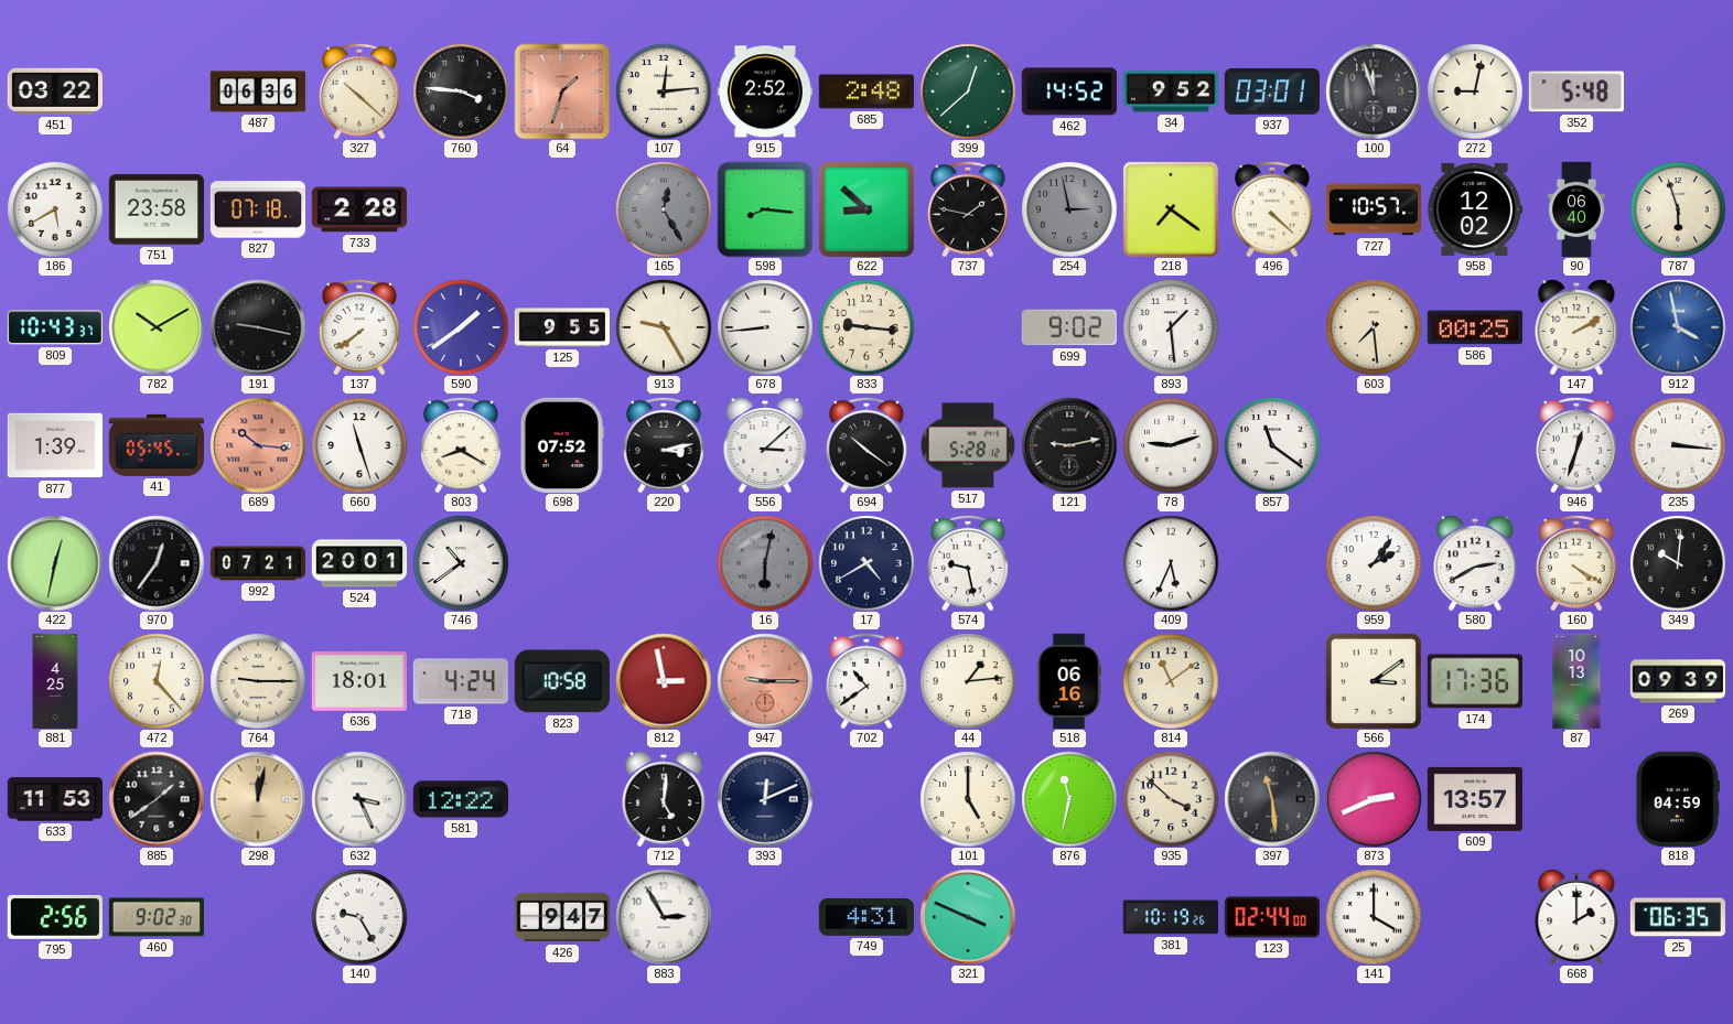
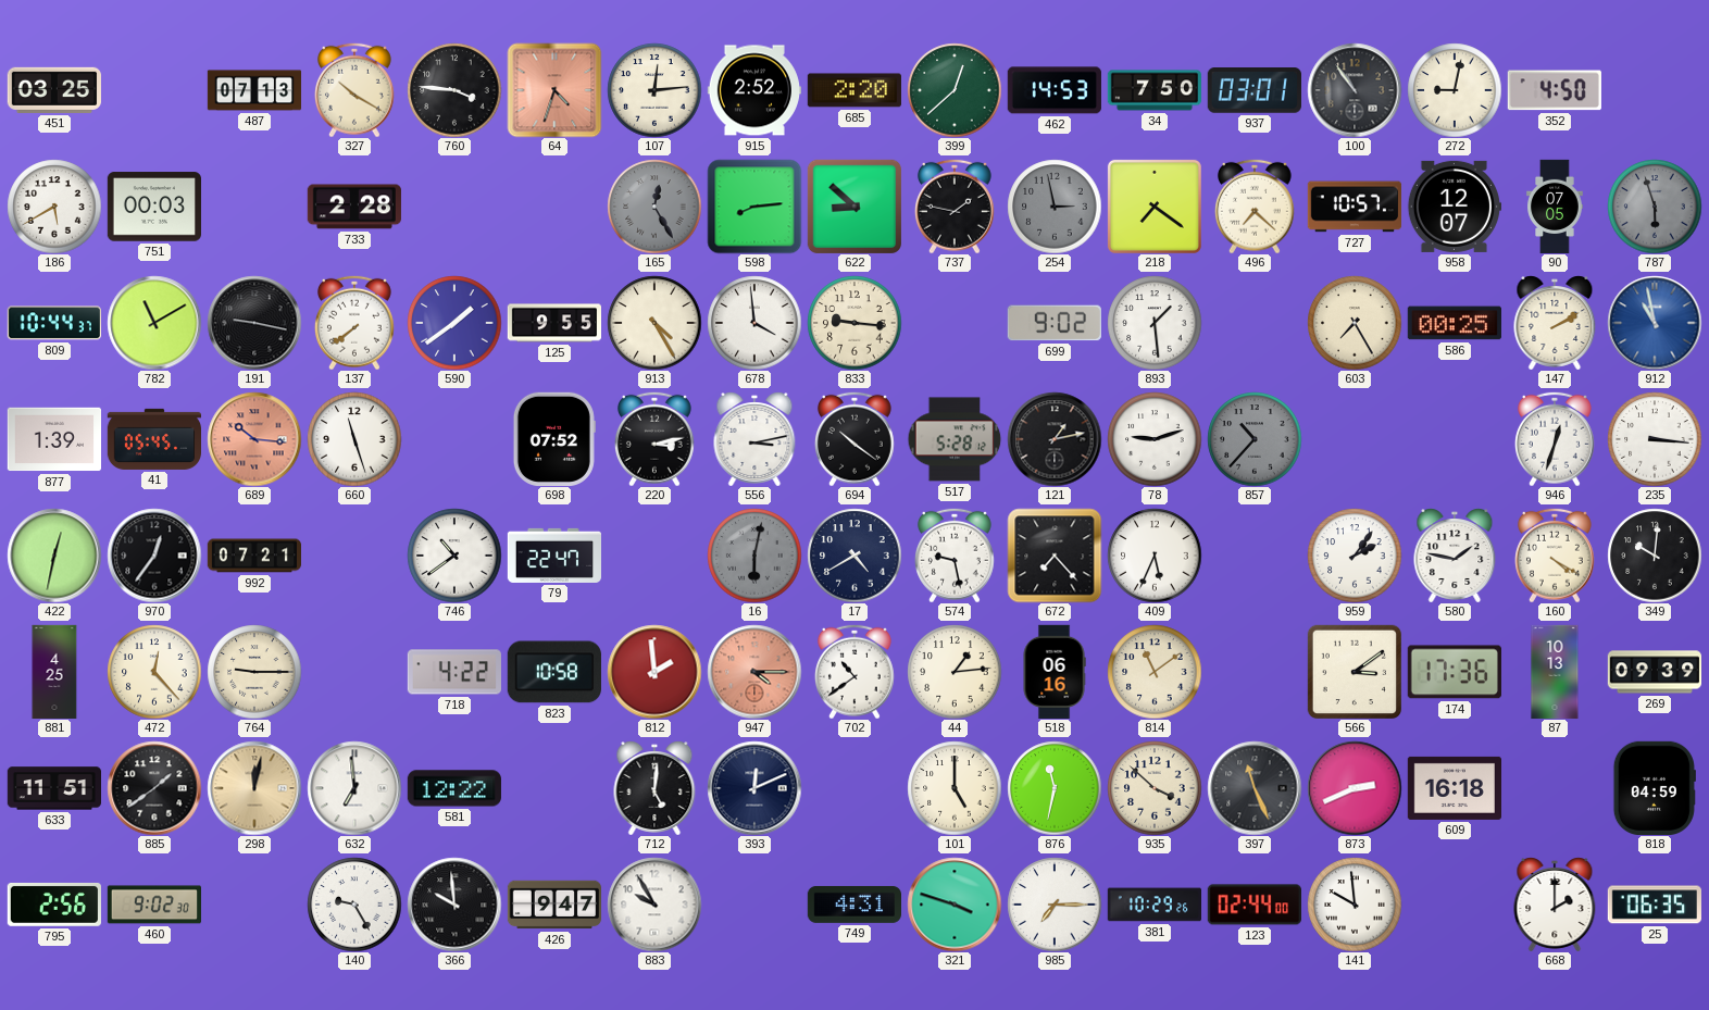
451: 03:22 -> 03:25 (54, 90)
487: 06:36 -> 07:13 (254, 90)
327: 10:22 -> 10:20 (354, 90)
64: 1:33 -> 4:33 (554, 90)
685: 2:48 -> 2:20 (853, 90)
462: 14:52 -> 14:53 (1055, 90)
34: 9:52 -> 7:50 (1153, 90)
100: 11:57 -> 10:54 (1355, 90)
352: 5:48 -> 4:50 (1555, 90)
751: 23:58 -> 00:03 (153, 207)
827: 07:18 -> none (257, 209)
598: 8:16 -> 8:14 (754, 207)
496: 4:22 -> 7:22 (1255, 207)
958: 12:02 -> 12:07 (1454, 207)
90: 06:40 -> 07:05 (1555, 207)
787 dial: cream -> grey (1655, 207)
809: 10:43 -> 10:44 (54, 323)
782: 10:10 -> 11:10 (154, 323)
913: 9:25 -> 4:25 (654, 323)
678: 8:44 -> 3:59 (754, 323)
603: 7:29 -> 7:25 (1355, 323)
912: 3:58 -> 10:58 (1655, 323)
803: 8:20 -> none (461, 445)
556: 3:08 -> 3:13 (754, 439)
121: 9:13 -> 1:13 (1055, 439)
857: 11:21 -> 10:37 (1255, 439)
857 dial: white -> grey (1255, 439)
524: 20:01 -> none (359, 563)
79: none -> 22:47 (553, 556)
672: none -> 7:23 (1055, 556)
580: 2:40 -> 1:47 (1455, 556)
636: 18:01 -> none (359, 682)
718: 4:24 -> 4:22 (454, 672)
812: 2:58 -> 1:59 (654, 672)
947: 9:15 -> 4:15 (754, 672)
633: 11:53 -> 11:51 (53, 788)
632: 3:26 -> 6:59 (354, 788)
397: 11:29 -> 11:26 (1255, 788)
609: 13:57 -> 16:18 (1454, 788)
366: none -> 9:59 (454, 905)
883: 2:55 -> 9:55 (654, 905)
321: 3:49 -> 3:48 (955, 905)
985: none -> 7:15 (1055, 905)
381: 10:19 -> 10:29 (1153, 905)
141: 4:00 -> 9:59 (1355, 905)
